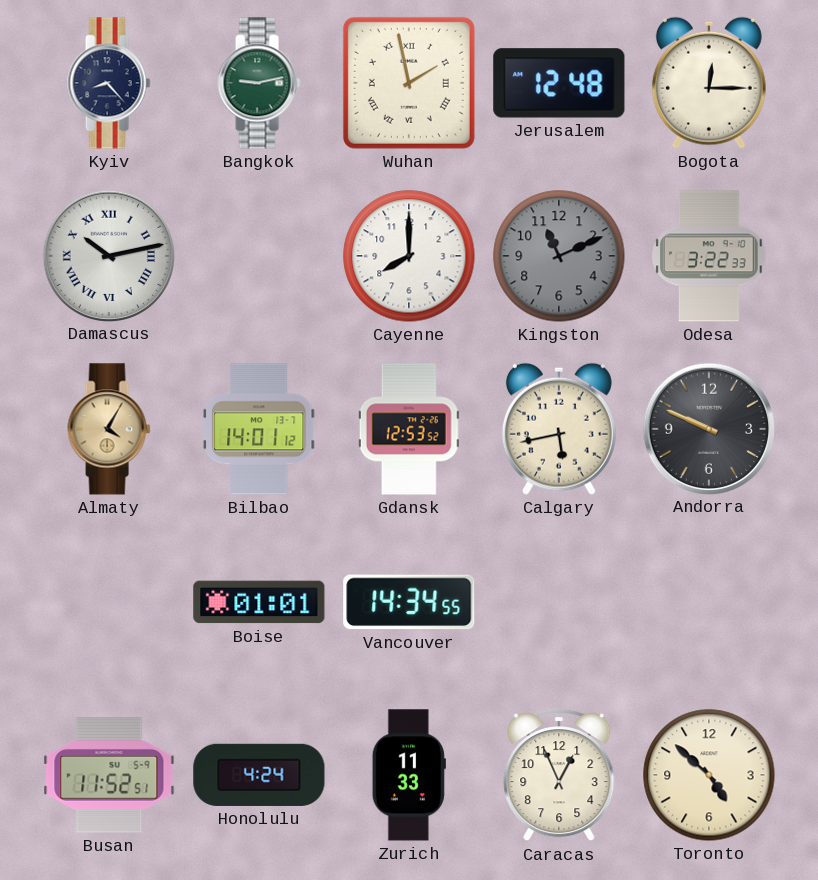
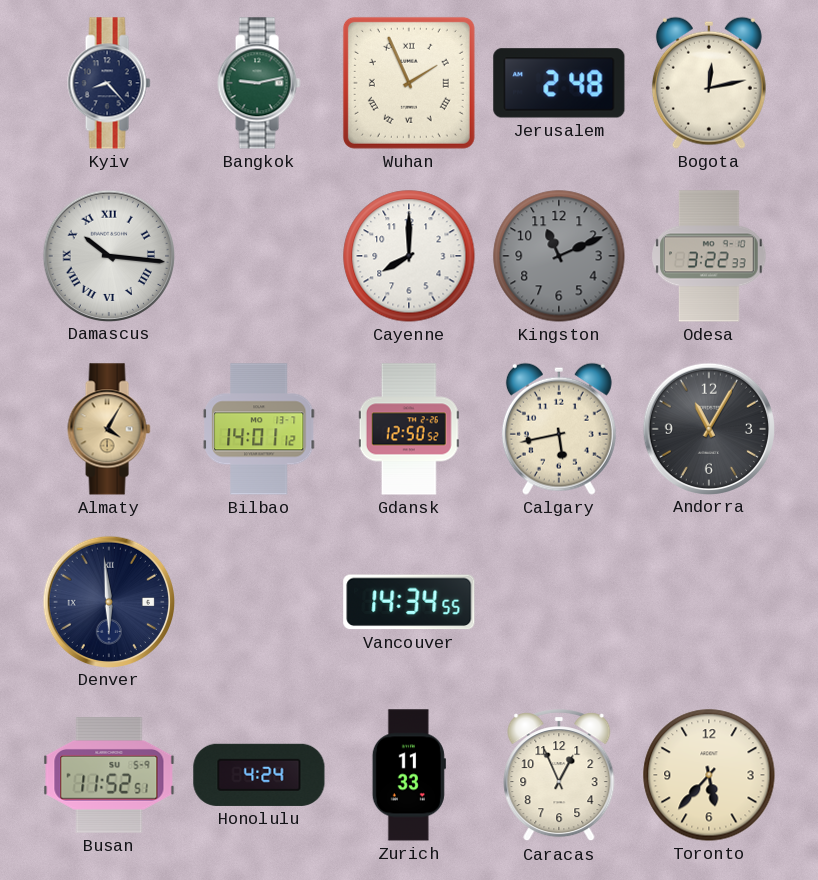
Wuhan: 1:58 -> 1:56 (409, 83)
Jerusalem: 12:48 -> 2:48 (559, 83)
Bogota: 12:15 -> 12:13 (709, 83)
Damascus: 10:13 -> 10:16 (108, 255)
Gdansk: 12:53 -> 12:50 (409, 429)
Andorra: 9:49 -> 11:05 (708, 428)
Denver: none -> 5:59 (108, 601)
Boise: 01:01 -> none (259, 602)
Toronto: 4:52 -> 5:37 (709, 775)
